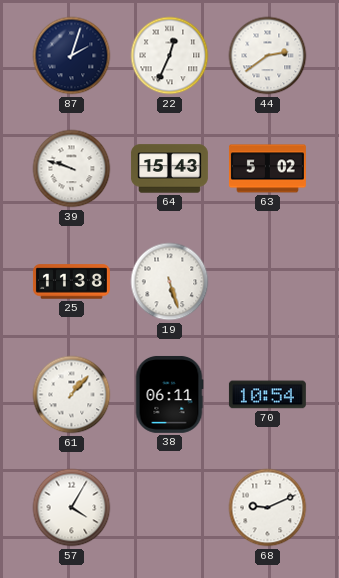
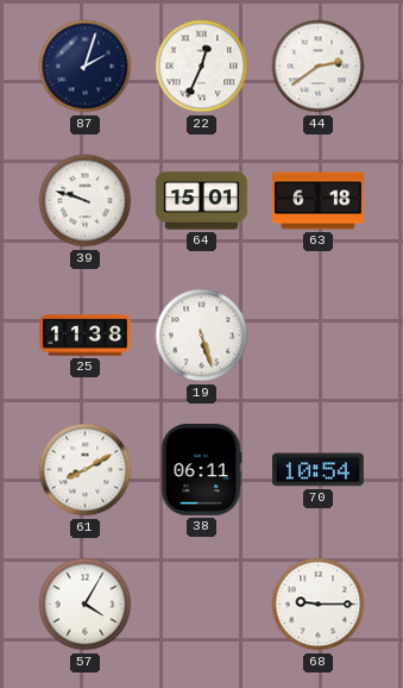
64: 15:43 -> 15:01 (201, 201)
63: 5:02 -> 6:18 (317, 201)
61: 1:07 -> 8:10 (86, 470)
68: 9:11 -> 9:15 (319, 605)
